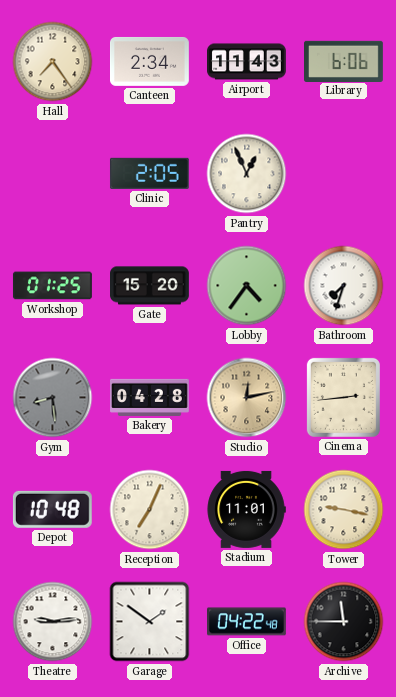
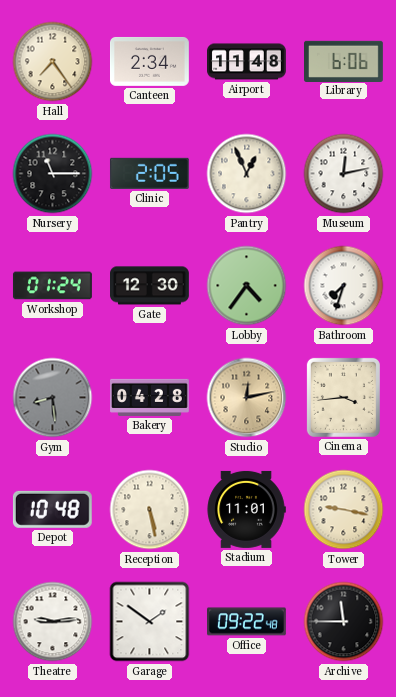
Airport: 11:43 -> 11:48 (247, 62)
Nursery: none -> 11:15 (53, 174)
Museum: none -> 12:13 (344, 174)
Workshop: 01:25 -> 01:24 (53, 286)
Gate: 15:20 -> 12:30 (150, 286)
Cinema: 2:44 -> 3:44 (343, 397)
Reception: 7:04 -> 5:28 (150, 510)
Office: 04:22 -> 09:22 (247, 622)
